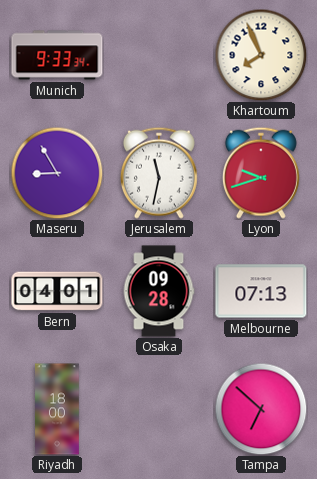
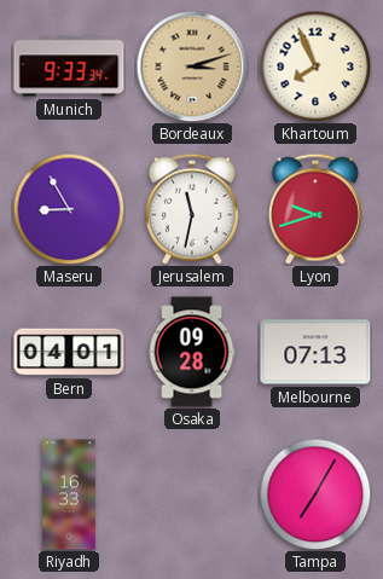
Bordeaux: none -> 3:12 (192, 66)
Riyadh: 18:00 -> 16:33 (69, 494)
Tampa: 6:52 -> 7:05 (315, 494)
